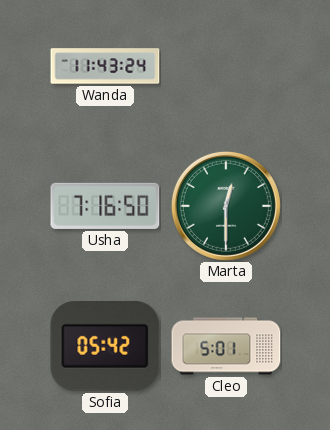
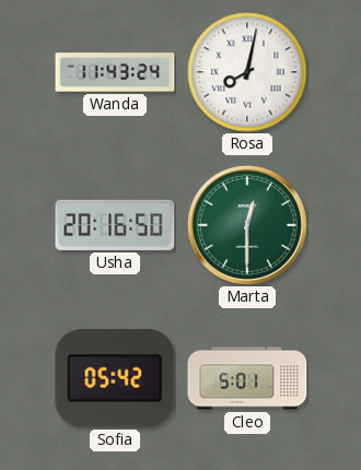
Rosa: none -> 8:02 (247, 72)
Usha: 7:16 -> 20:16 (115, 225)
